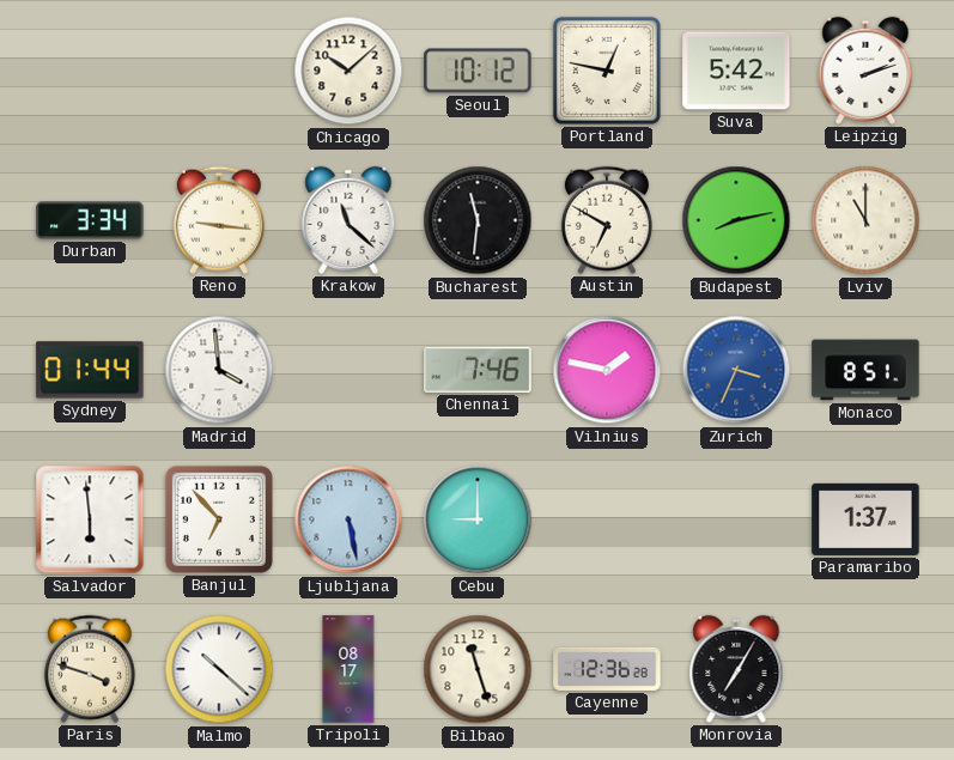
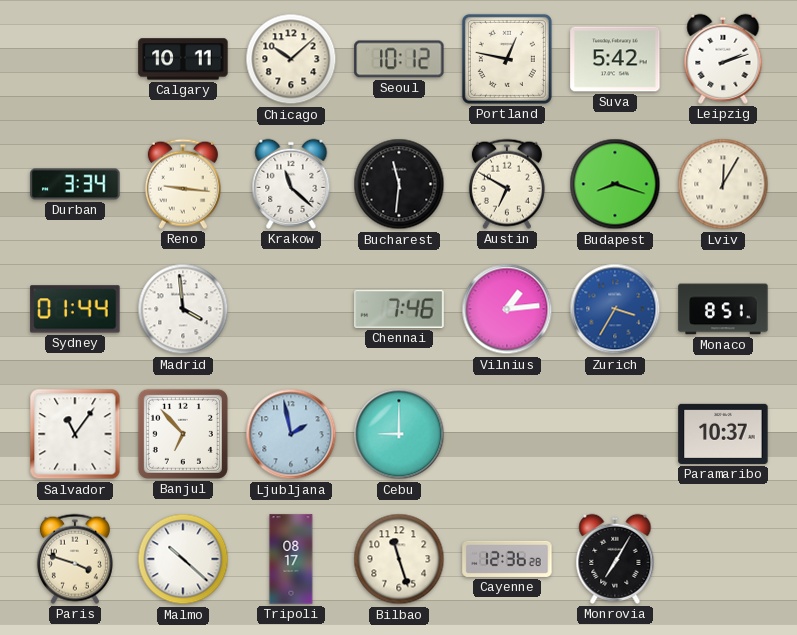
Calgary: none -> 10:11 (183, 59)
Budapest: 8:13 -> 8:18 (615, 184)
Lviv: 11:00 -> 12:05 (723, 184)
Vilnius: 1:47 -> 1:14 (507, 309)
Zurich: 3:34 -> 3:35 (615, 309)
Salvador: 5:59 -> 11:06 (75, 434)
Ljubljana: 5:28 -> 1:58 (291, 434)
Paramaribo: 1:37 -> 10:37 (723, 434)
